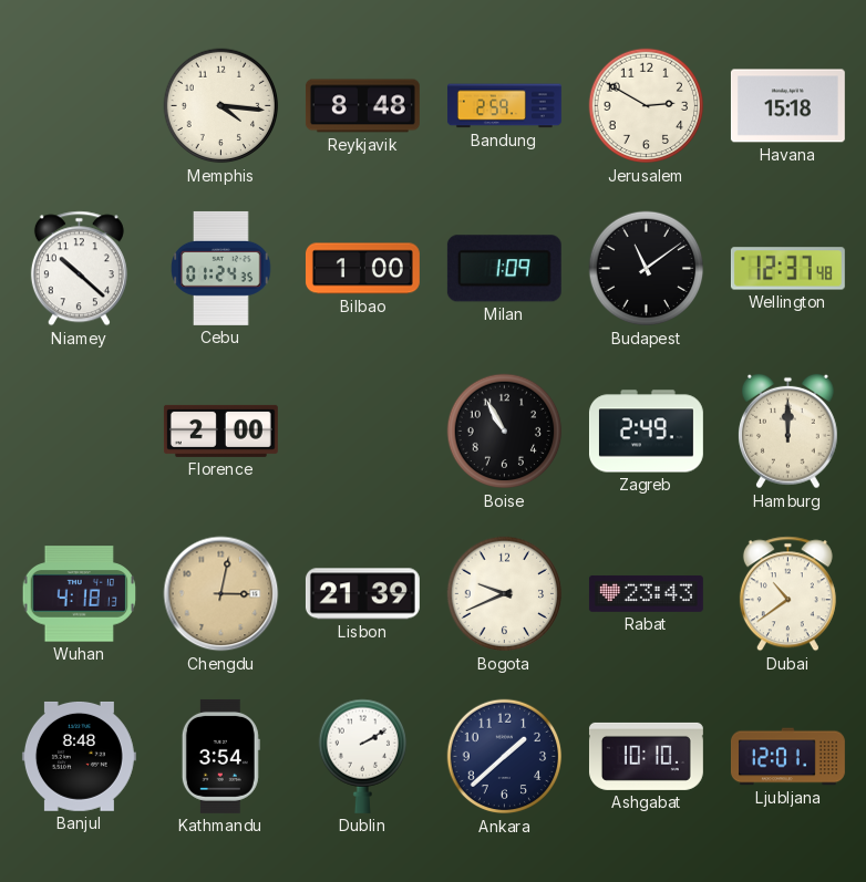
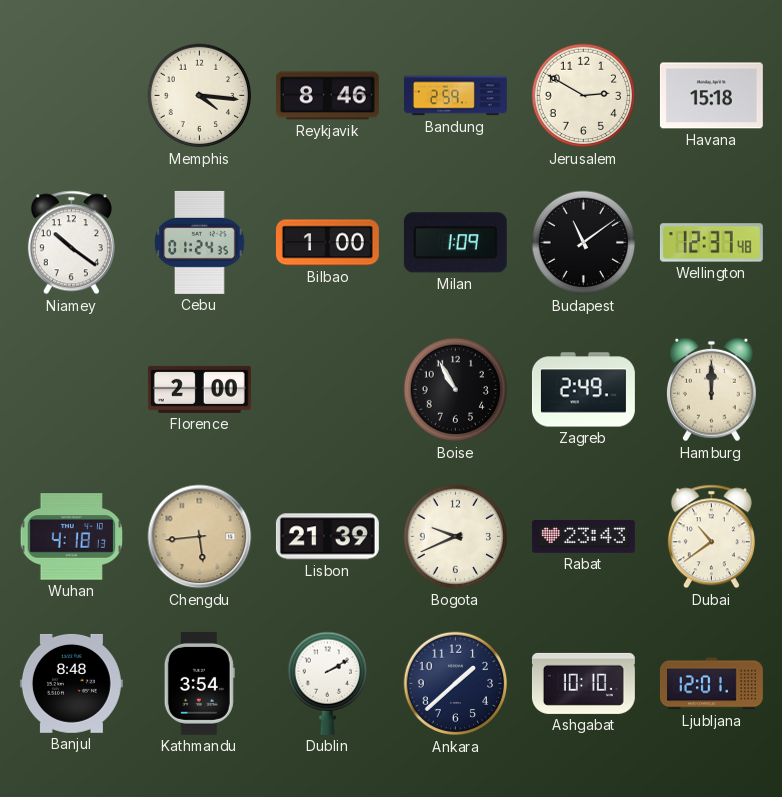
Reykjavik: 8:48 -> 8:46 (327, 96)
Niamey: 10:22 -> 10:21 (71, 243)
Chengdu: 3:02 -> 5:44 (200, 537)
